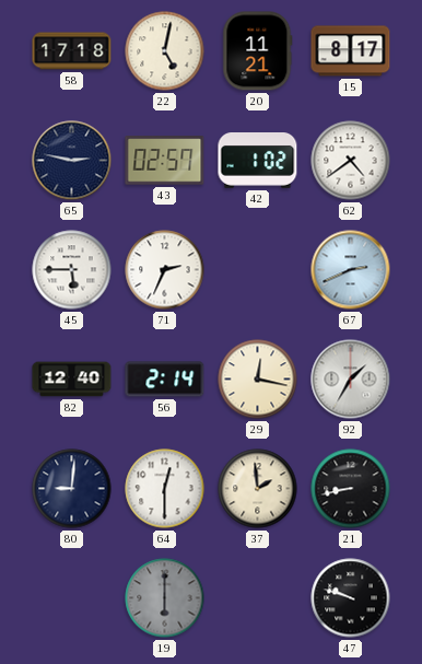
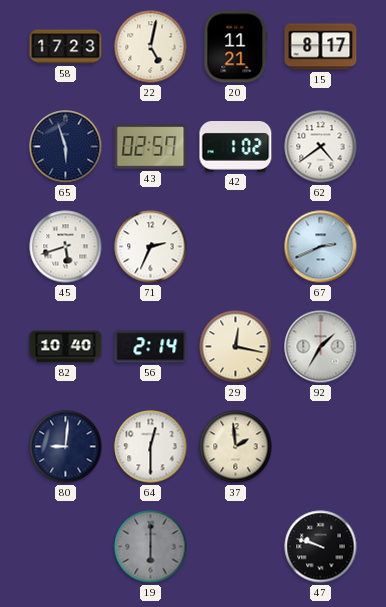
58: 17:18 -> 17:23 (66, 47)
65: 2:47 -> 5:57 (66, 147)
45: 5:45 -> 5:42 (66, 247)
82: 12:40 -> 10:40 (66, 347)
21: 8:43 -> none (351, 489)
